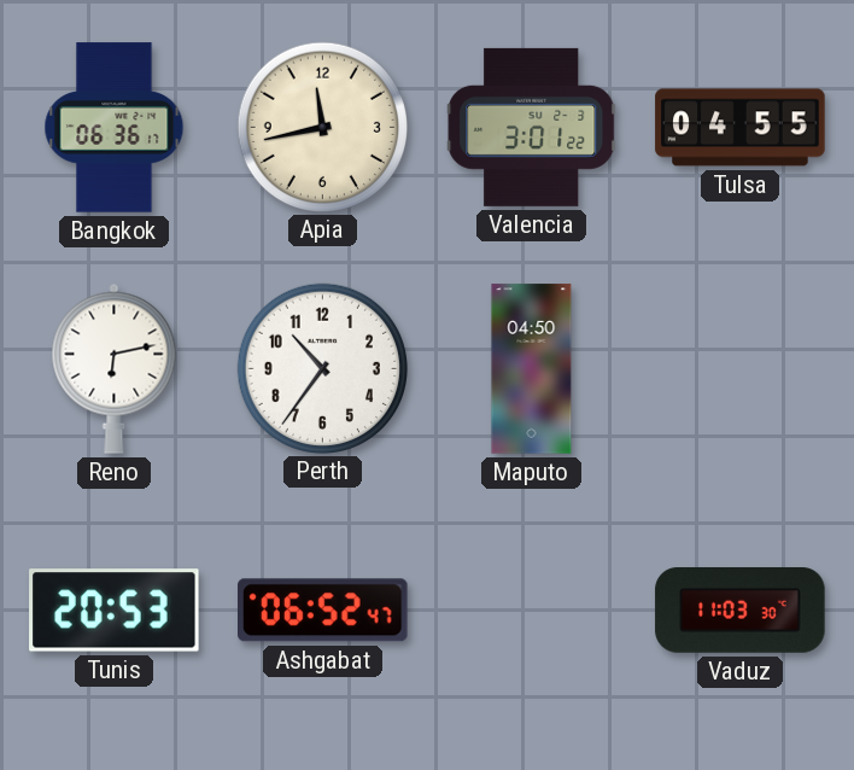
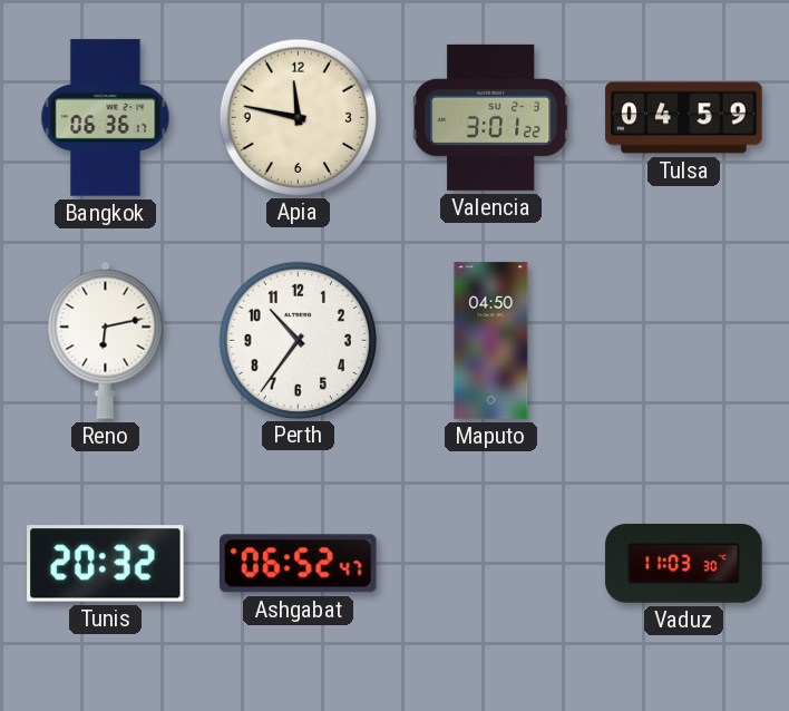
Apia: 11:43 -> 11:47 (298, 117)
Tulsa: 04:55 -> 04:59 (684, 118)
Tunis: 20:53 -> 20:32 (106, 564)
